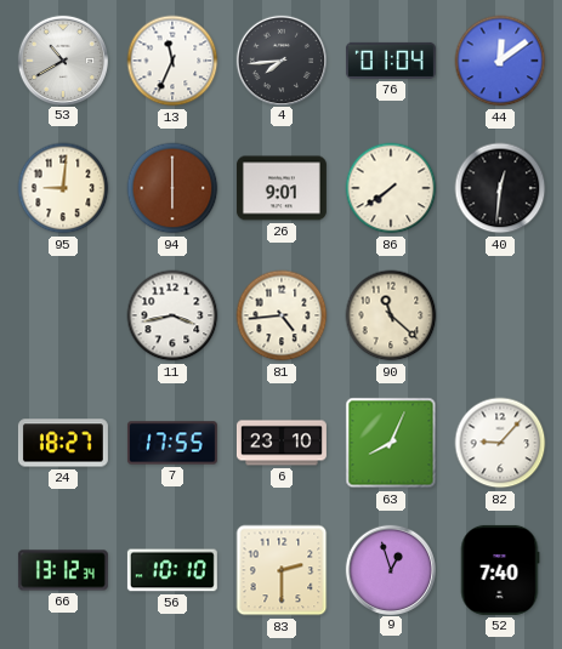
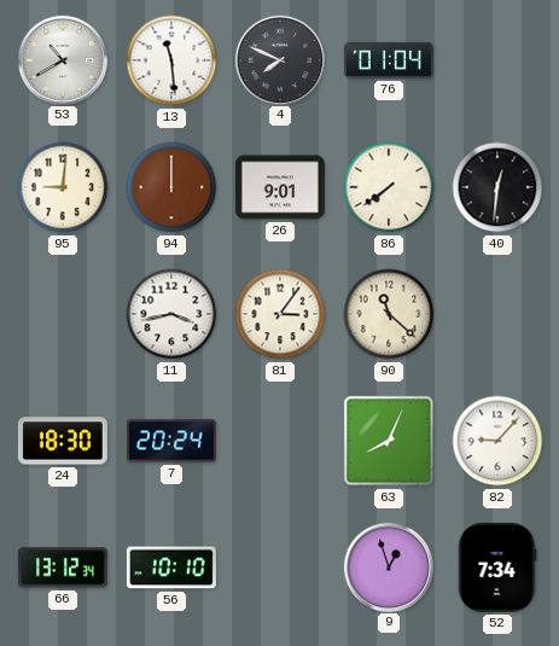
13: 11:34 -> 11:29 (171, 60)
4: 7:44 -> 7:49 (279, 59)
44: 12:09 -> none (500, 61)
94: 6:00 -> 12:00 (171, 187)
81: 4:44 -> 3:06 (280, 314)
24: 18:27 -> 18:30 (63, 441)
7: 17:55 -> 20:24 (171, 441)
6: 23:10 -> none (282, 443)
83: 2:30 -> none (282, 570)
52: 7:40 -> 7:34 (497, 568)
